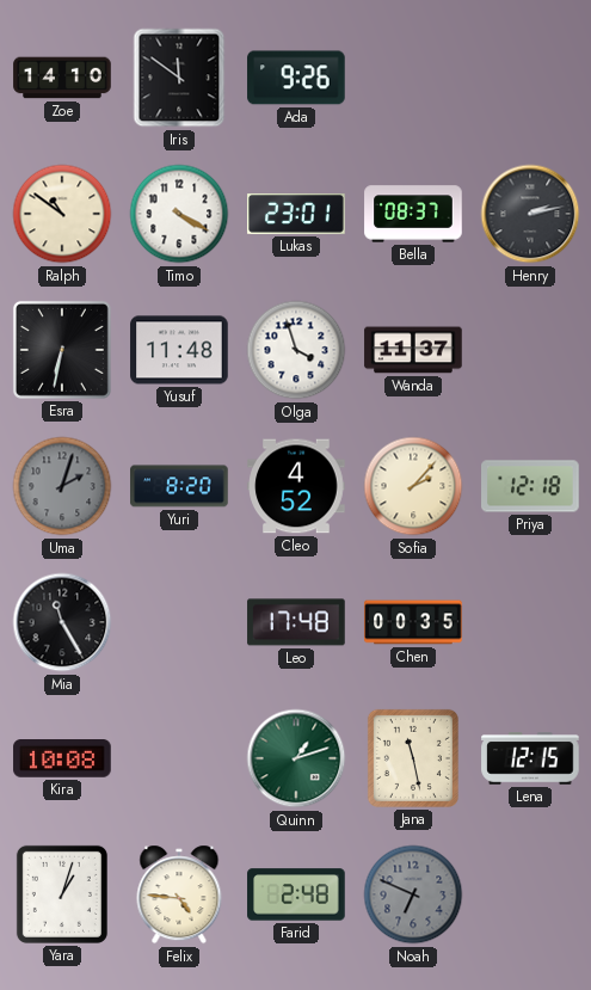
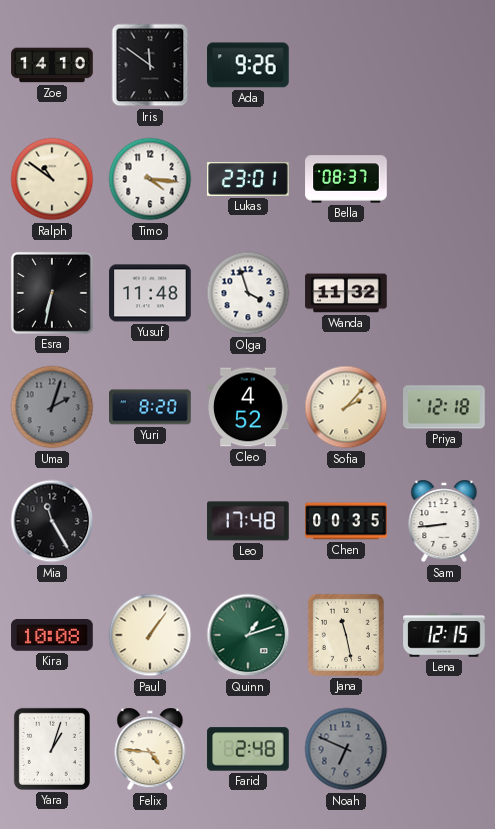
Timo: 4:20 -> 4:16 (150, 179)
Henry: 2:13 -> none (530, 214)
Wanda: 11:37 -> 11:32 (346, 293)
Sam: none -> 8:44 (444, 521)
Paul: none -> 1:06 (150, 635)
